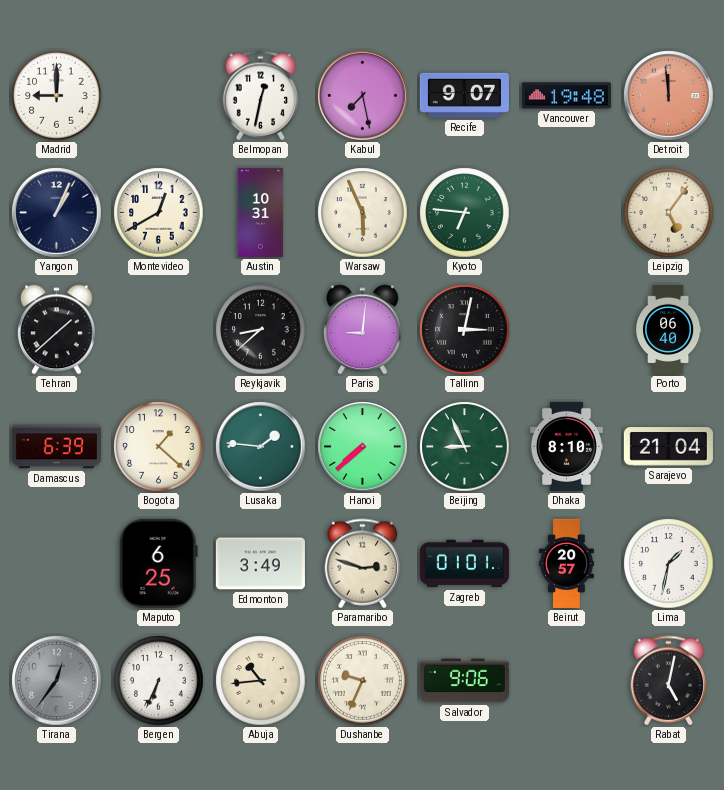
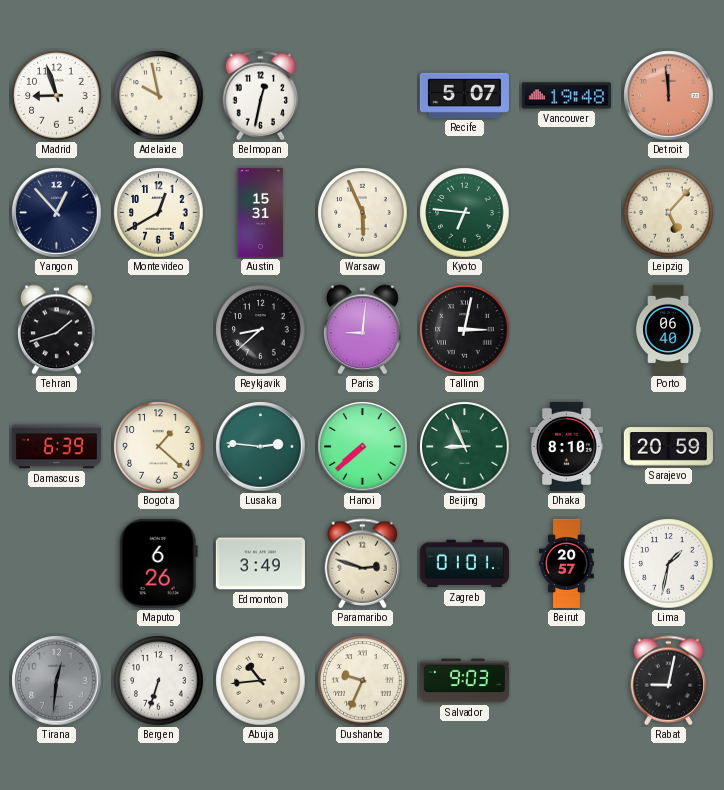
Madrid: 9:00 -> 8:57 (57, 96)
Adelaide: none -> 9:58 (159, 96)
Kabul: 7:28 -> none (363, 96)
Recife: 9:07 -> 5:07 (464, 95)
Yangon: 1:04 -> 12:53 (57, 213)
Austin: 10:31 -> 15:31 (261, 212)
Leipzig: 5:06 -> 5:07 (669, 213)
Tehran: 1:38 -> 1:42 (57, 330)
Lusaka: 1:46 -> 2:46 (261, 447)
Sarajevo: 21:04 -> 20:59 (668, 447)
Maputo: 6:25 -> 6:26 (158, 563)
Tirana: 12:36 -> 12:31 (57, 681)
Bergen: 6:34 -> 6:33 (159, 681)
Salvador: 9:06 -> 9:03 (464, 681)
Rabat: 5:02 -> 9:02 (669, 681)
